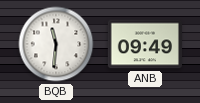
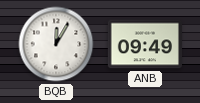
BQB: 11:31 -> 12:05 (56, 44)
